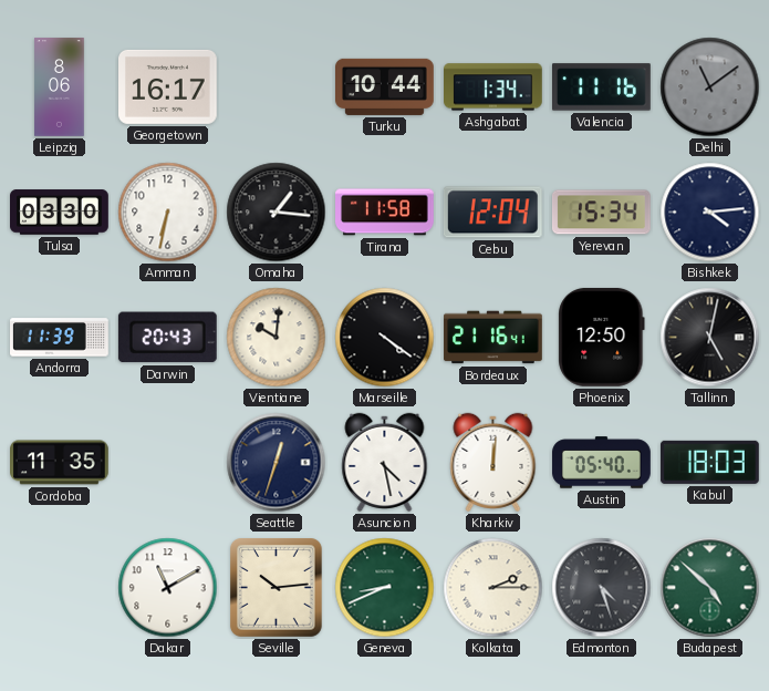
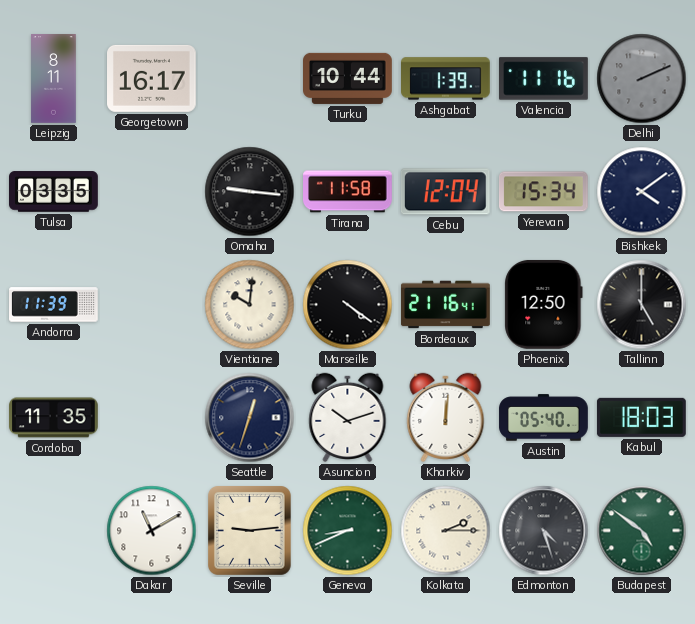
Leipzig: 8:06 -> 8:11 (54, 79)
Ashgabat: 1:34 -> 1:39 (446, 79)
Delhi: 11:09 -> 2:11 (642, 79)
Tulsa: 03:30 -> 03:35 (54, 192)
Amman: 6:32 -> none (168, 213)
Omaha: 1:16 -> 9:16 (250, 192)
Bishkek: 4:14 -> 4:09 (642, 192)
Darwin: 20:43 -> none (167, 338)
Tallinn: 5:02 -> 5:00 (642, 305)
Asuncion: 4:28 -> 10:12 (348, 417)
Seville: 10:14 -> 9:14 (250, 531)
Budapest: 4:52 -> 4:51 (642, 531)
